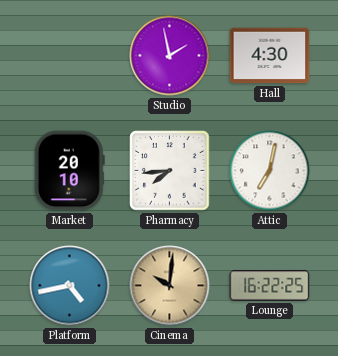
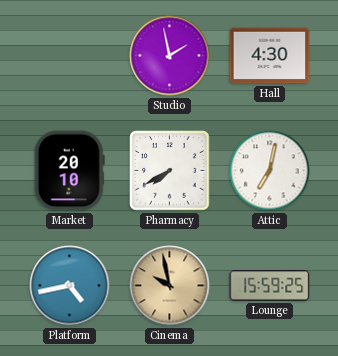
Pharmacy: 7:44 -> 7:40 (170, 171)
Cinema: 10:01 -> 9:58 (170, 286)
Lounge: 16:22 -> 15:59 (270, 286)
